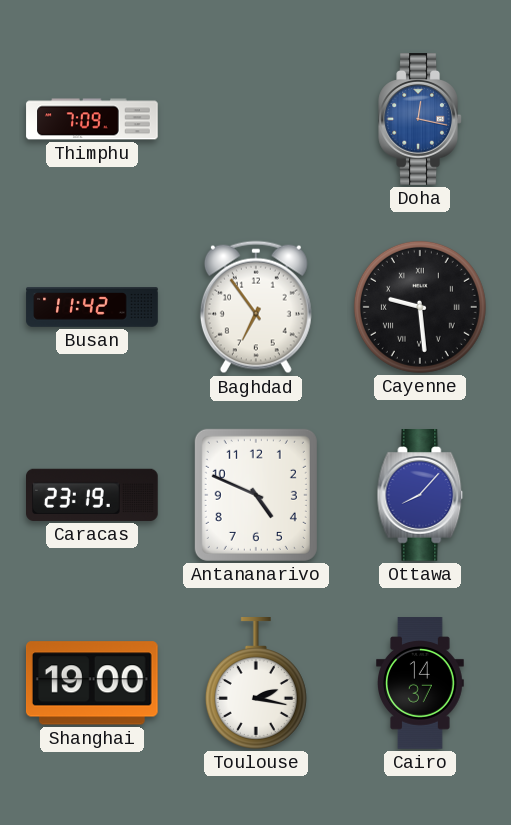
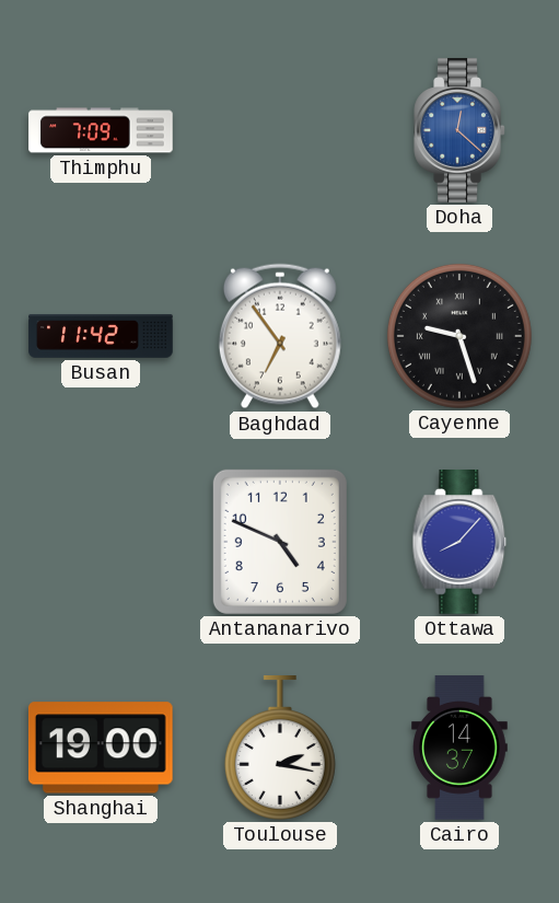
Doha: 12:17 -> 12:22 (459, 130)
Cayenne: 9:29 -> 9:27 (459, 336)
Caracas: 23:19 -> none (93, 495)
